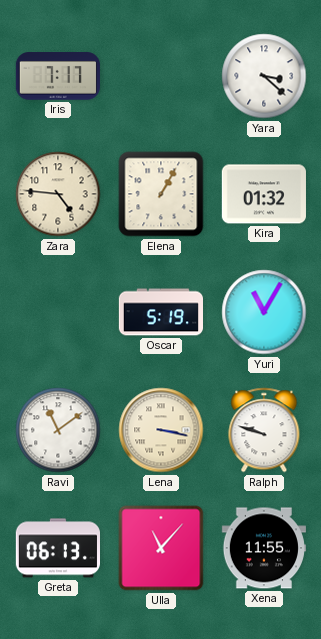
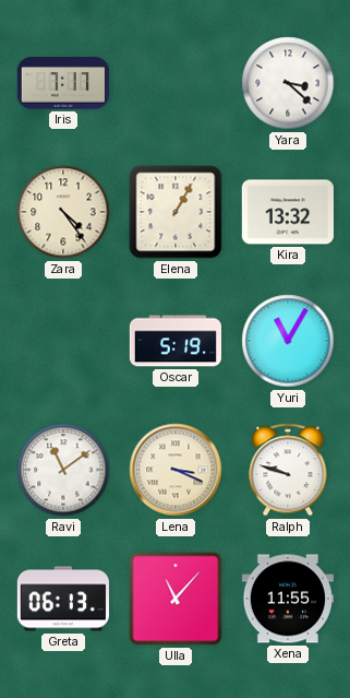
Zara: 4:46 -> 4:24 (63, 212)
Kira: 01:32 -> 13:32 (288, 212)
Lena: 3:17 -> 3:19 (176, 470)
